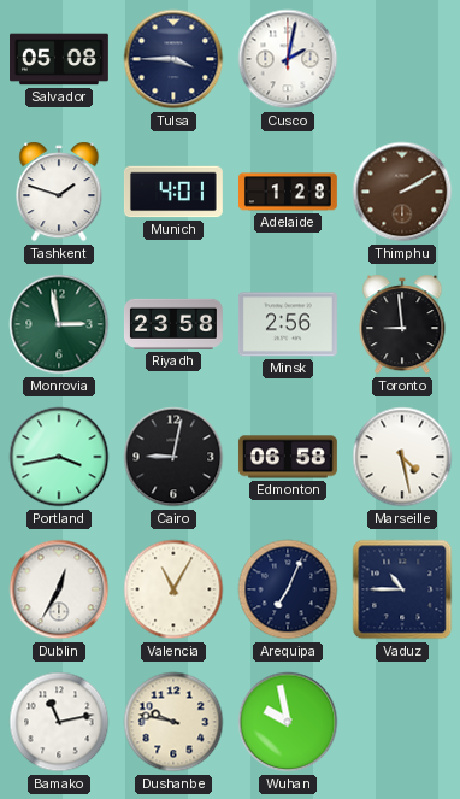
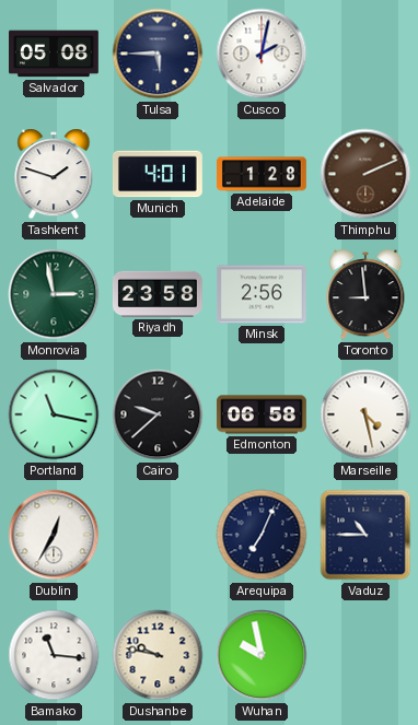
Tulsa: 3:45 -> 5:45 (158, 54)
Thimphu: 2:10 -> 2:11 (365, 174)
Portland: 3:43 -> 11:17 (54, 414)
Cairo: 9:02 -> 9:38 (158, 414)
Valencia: 11:05 -> none (173, 589)
Bamako: 11:13 -> 11:16 (54, 655)
